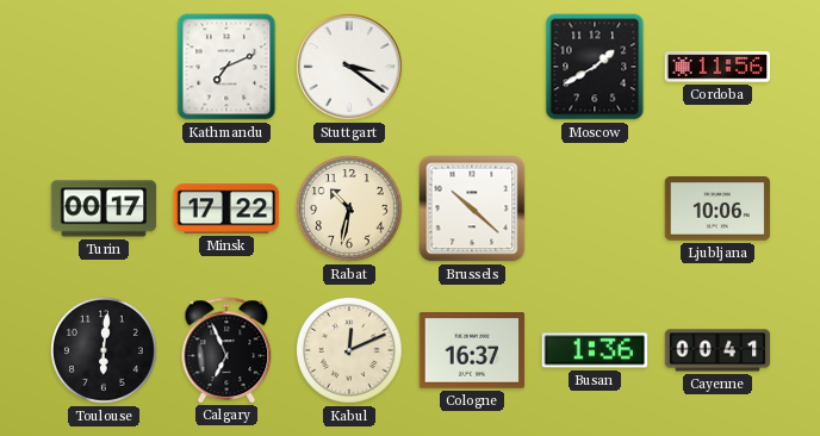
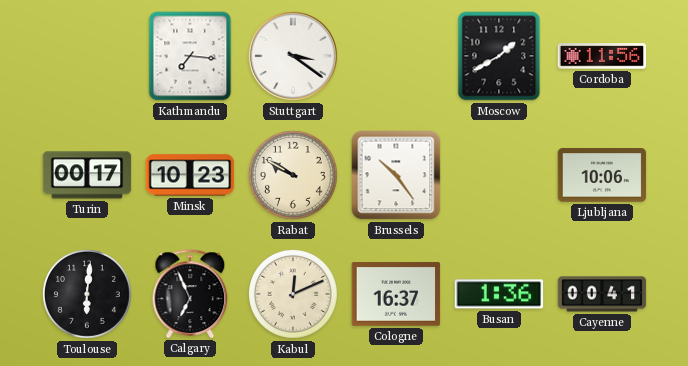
Kathmandu: 7:11 -> 7:16 (190, 56)
Minsk: 17:22 -> 10:23 (190, 175)
Rabat: 10:32 -> 9:50 (294, 176)
Brussels: 10:22 -> 10:24 (396, 175)
